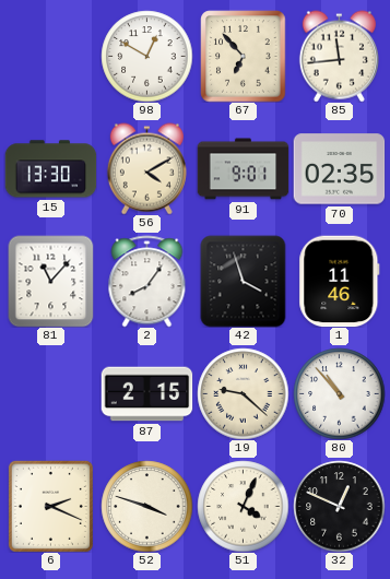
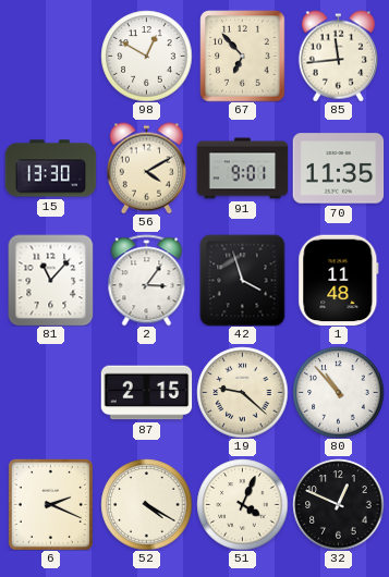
70: 02:35 -> 11:35 (338, 169)
2: 8:06 -> 3:06 (147, 280)
1: 11:46 -> 11:48 (339, 280)
52: 3:48 -> 4:20 (146, 504)
